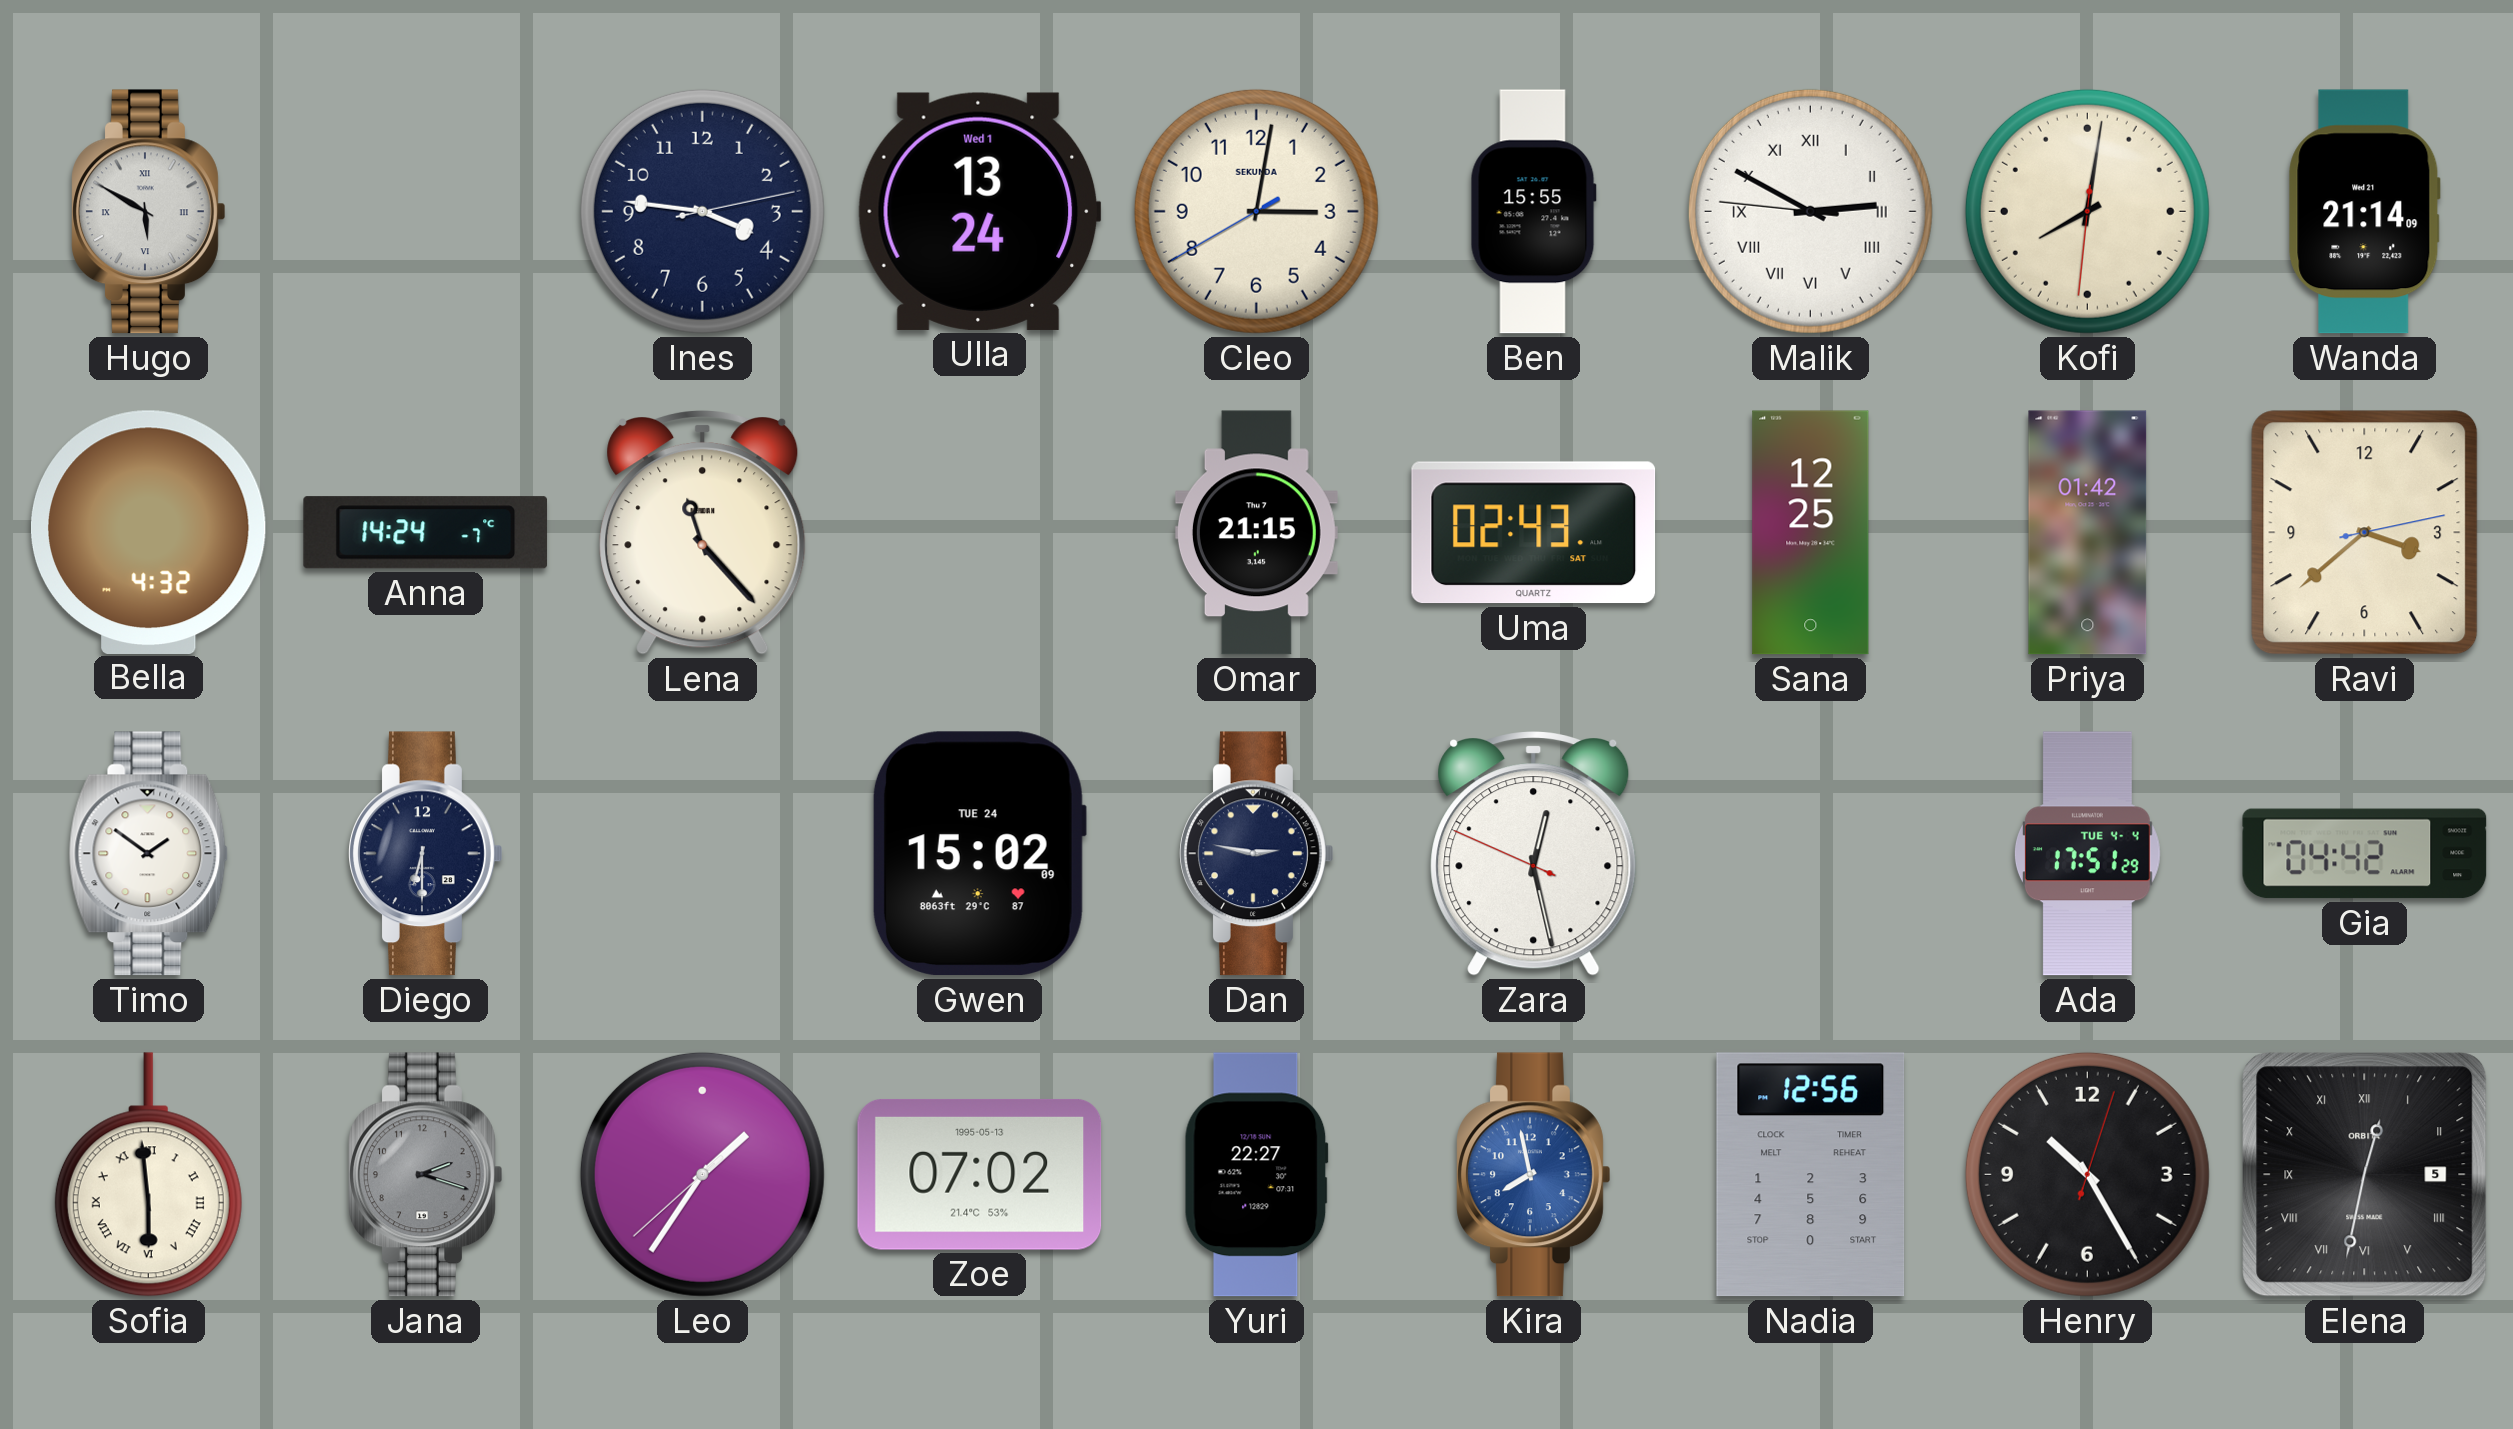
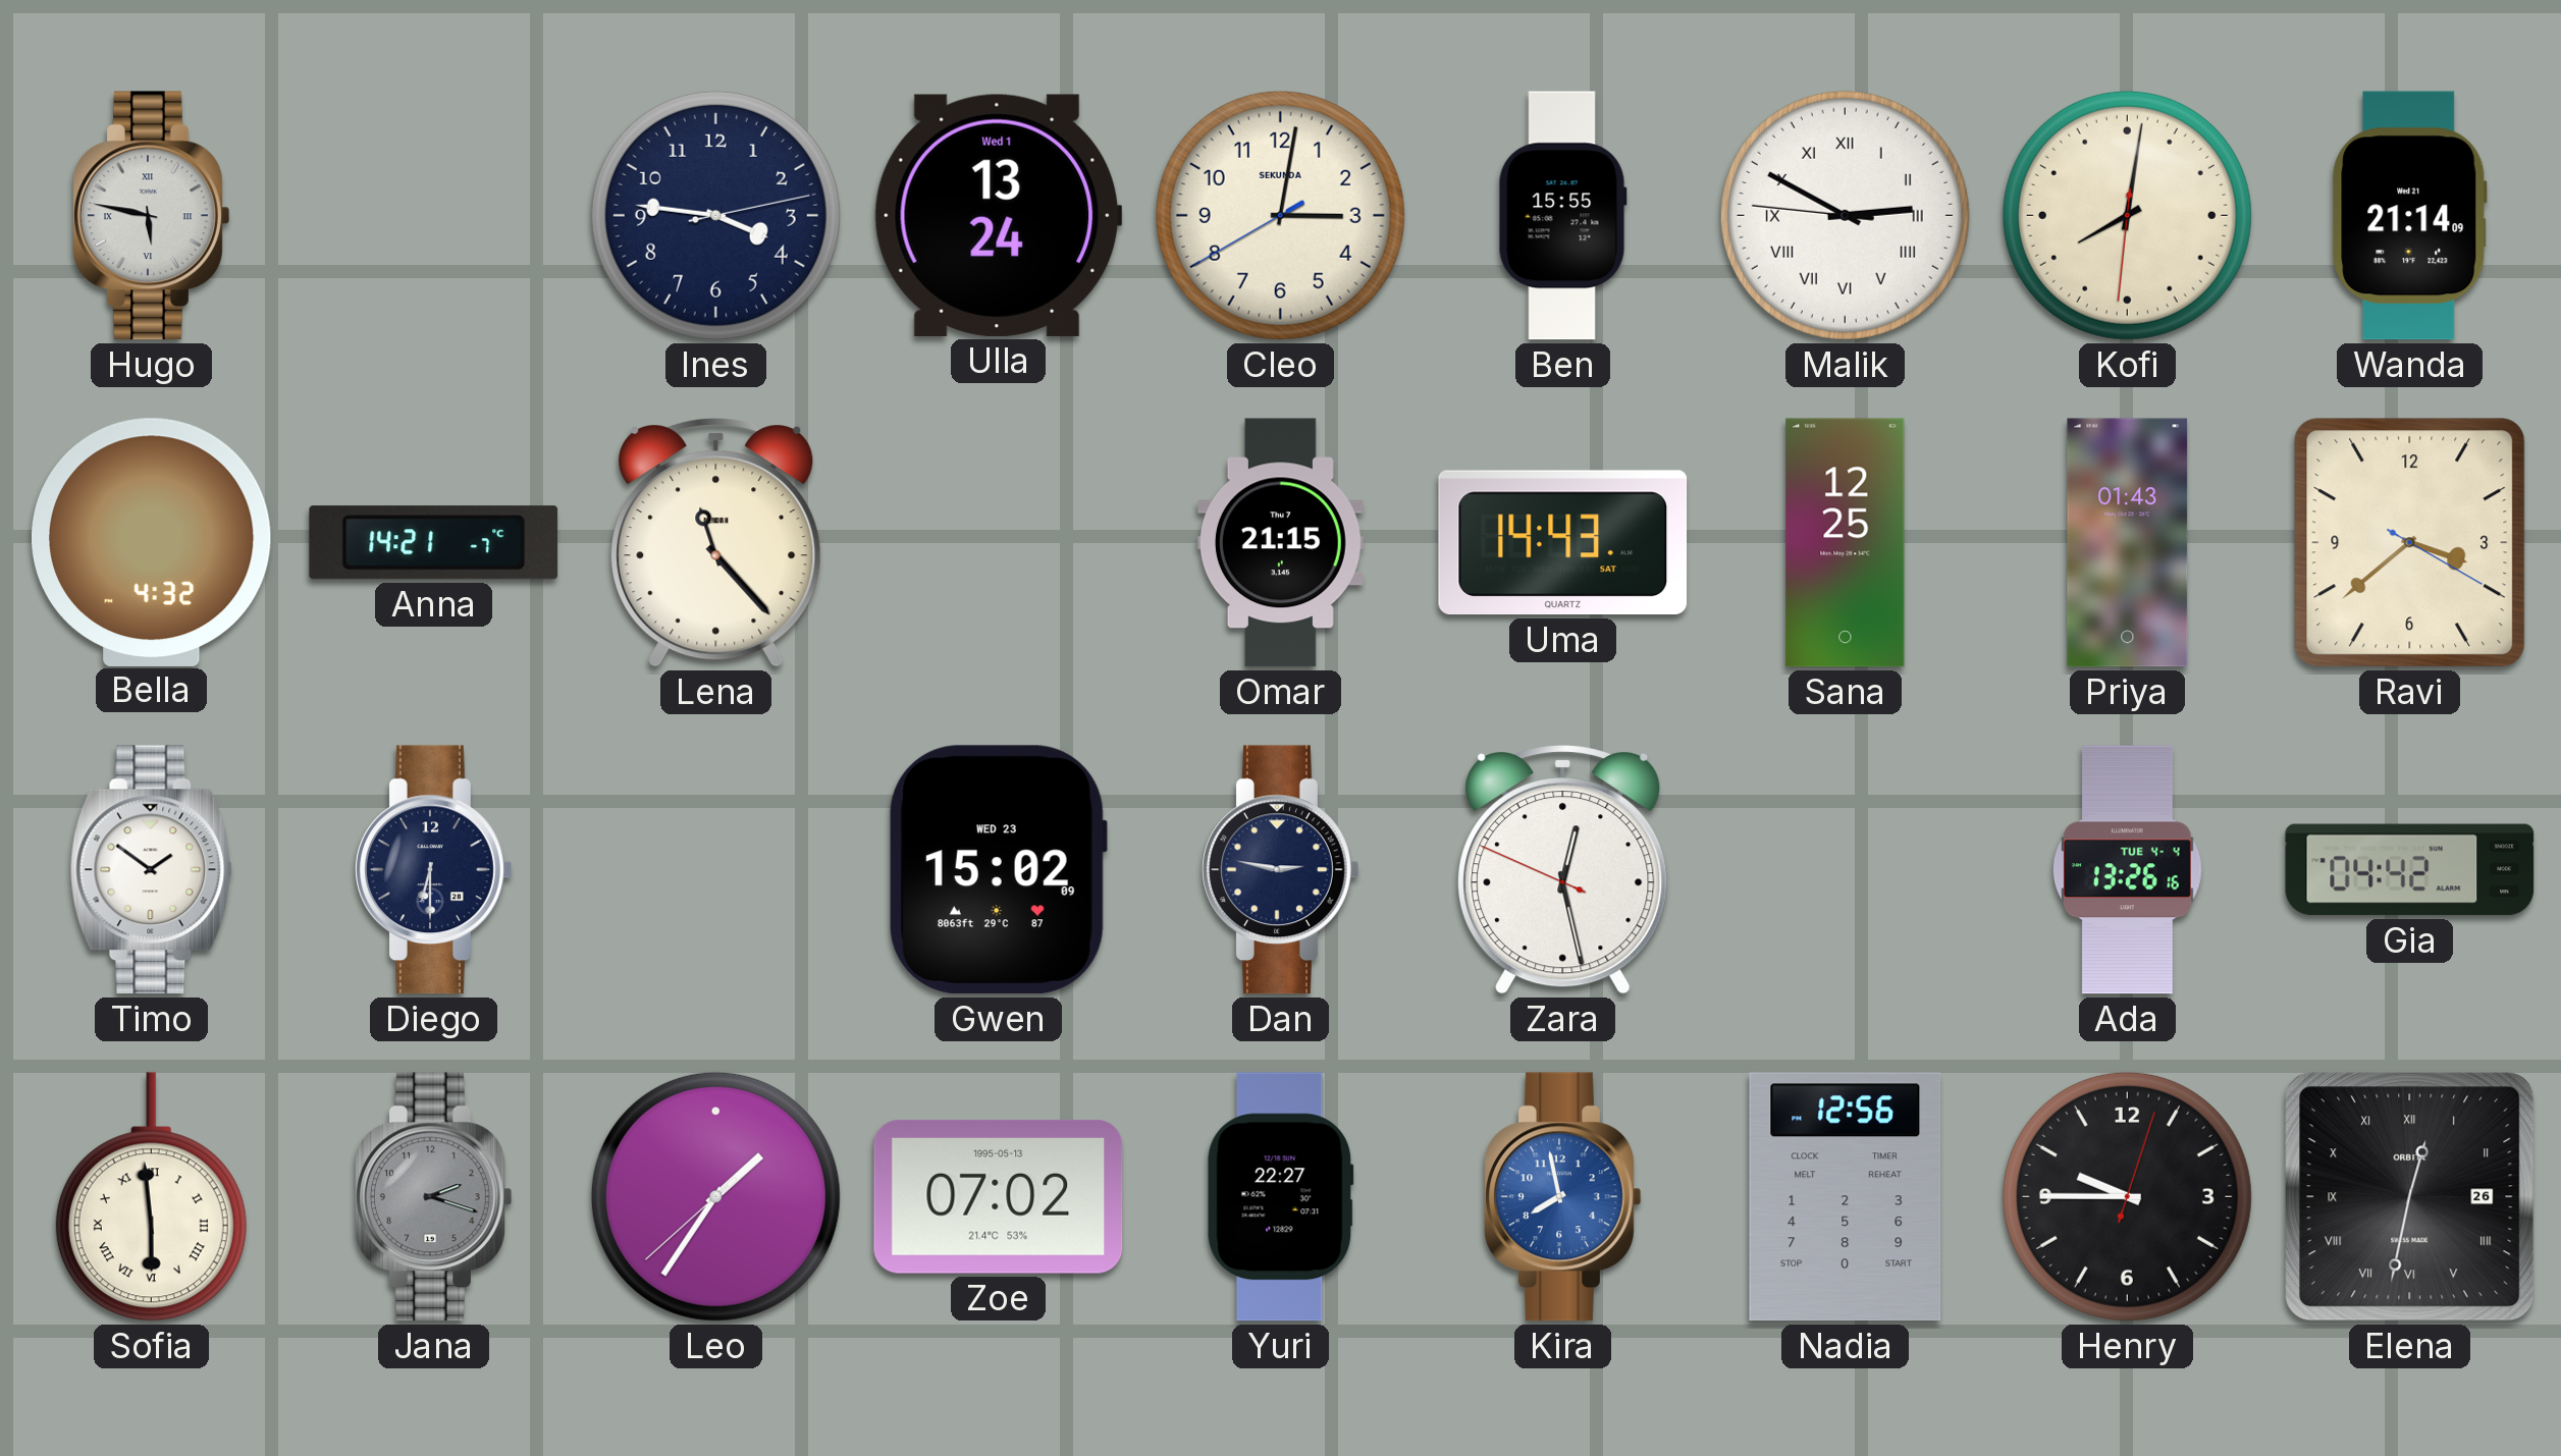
Hugo: 5:50 -> 5:47 (152, 216)
Anna: 14:24 -> 14:21 (434, 543)
Uma: 02:43 -> 14:43 (1563, 543)
Priya: 01:42 -> 01:43 (2128, 543)
Ravi: 3:38:13 -> 3:38:20 (2410, 543)
Gwen date: TUE 24 -> WED 23 (998, 870)
Ada: 17:51 -> 13:26 (2127, 870)
Henry: 10:25 -> 9:45 (2127, 1196)
Elena date: 5 -> 26 (2410, 1197)
